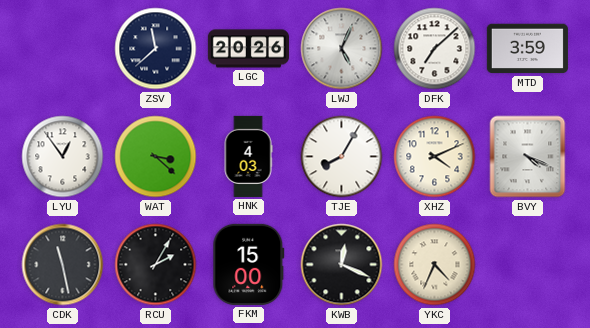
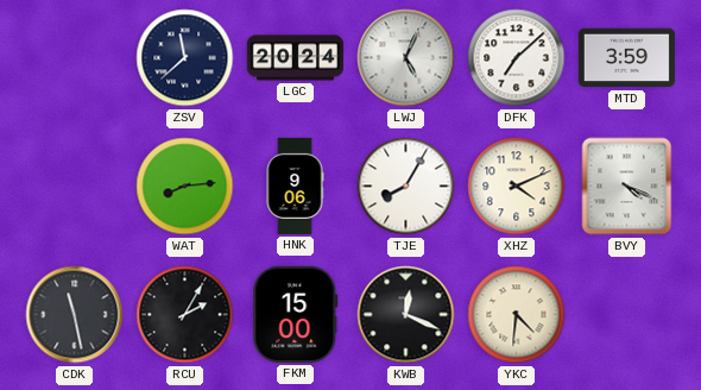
LGC: 20:26 -> 20:24 (295, 58)
LYU: 12:54 -> none (63, 157)
WAT: 3:22 -> 8:14 (185, 187)
HNK: 4:03 -> 9:06 (295, 185)
YKC: 4:34 -> 4:31 (517, 315)
